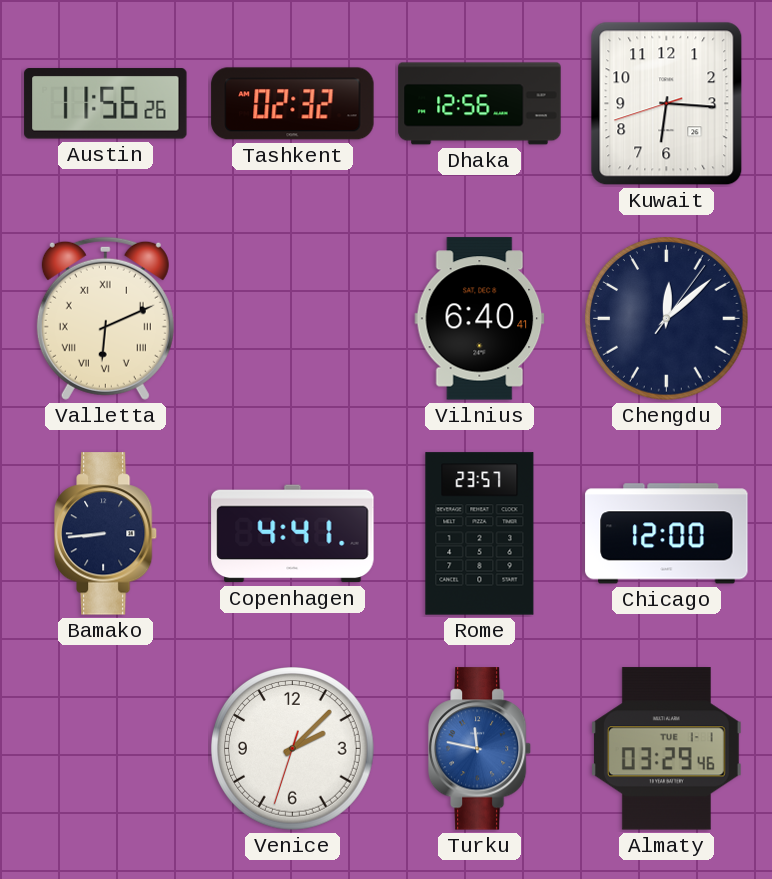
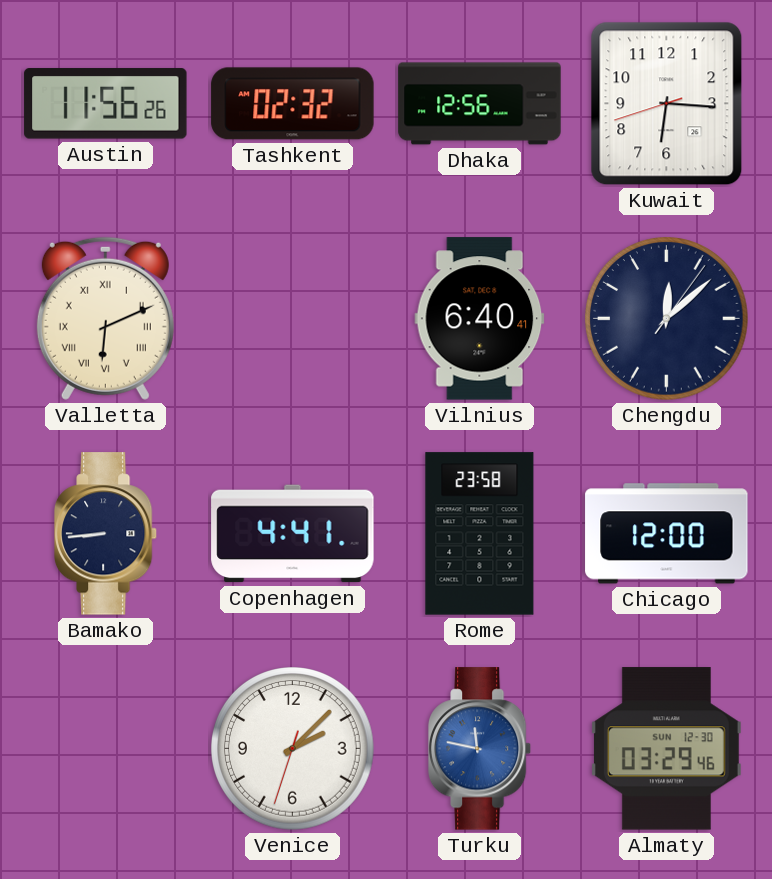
Rome: 23:57 -> 23:58 (480, 534)
Almaty date: TUE 1-1 -> SUN 12-30 (666, 749)
